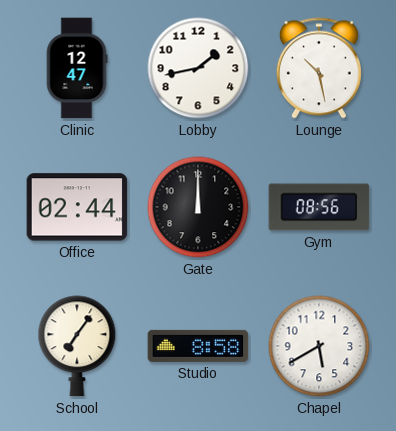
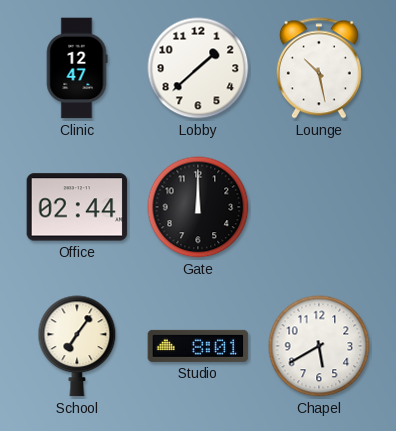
Lobby: 1:43 -> 1:38 (198, 68)
Gym: 08:56 -> none (319, 207)
Studio: 8:58 -> 8:01 (198, 346)
